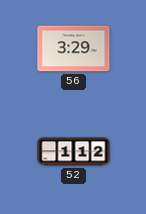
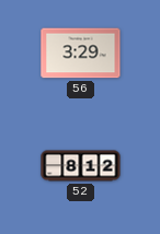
52: 1:12 -> 8:12 (81, 166)
